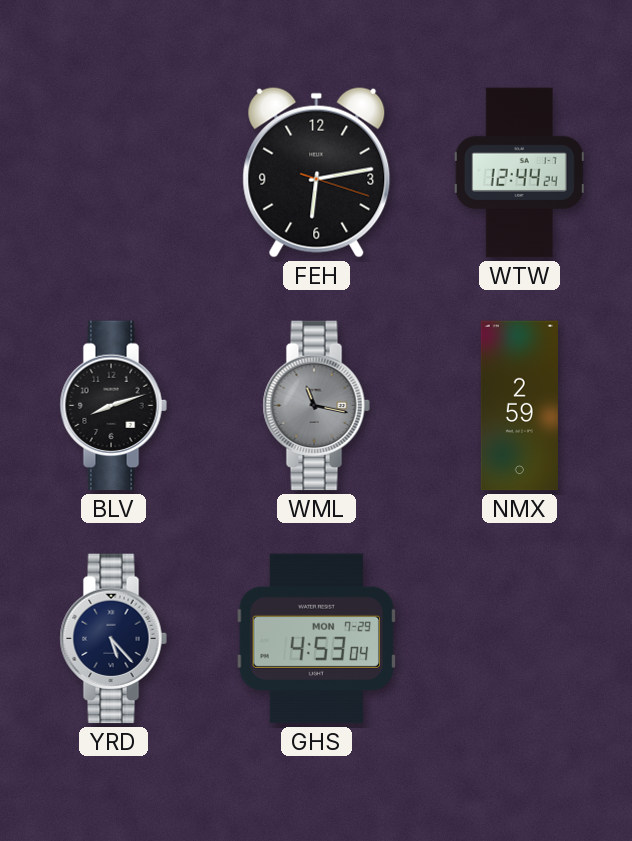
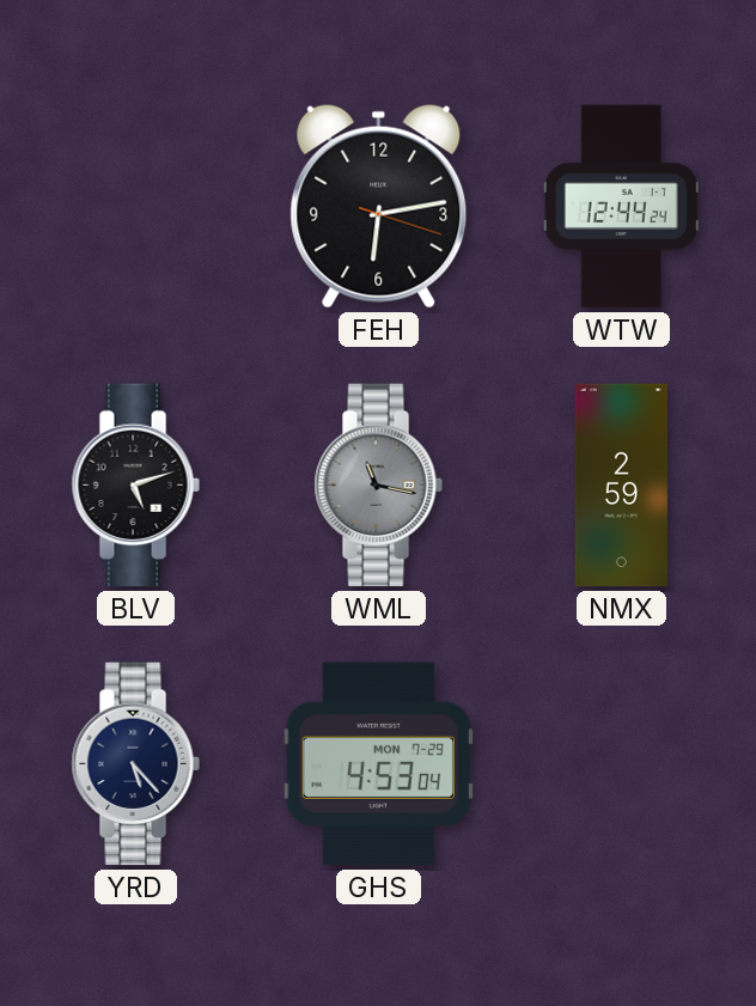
BLV: 8:12 -> 5:12 (135, 486)
